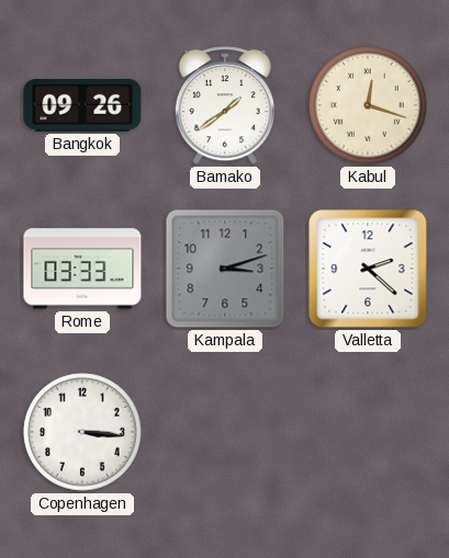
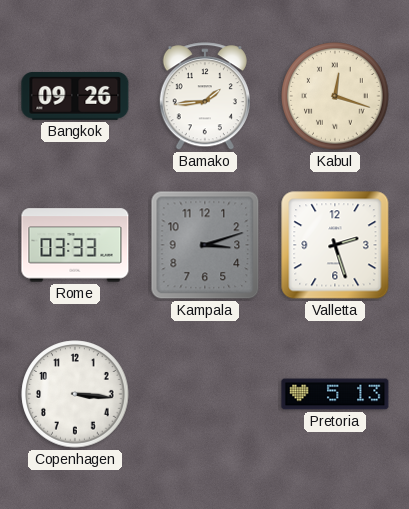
Bamako: 1:39 -> 1:44 (205, 97)
Valletta: 2:22 -> 2:27 (335, 245)
Pretoria: none -> 5:13 (335, 394)
